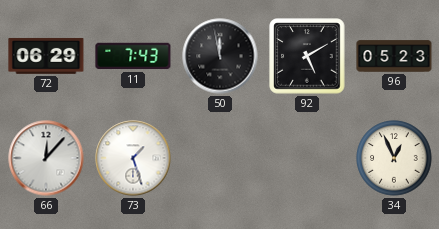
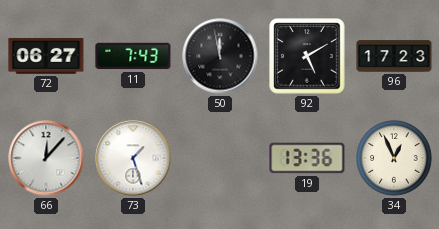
72: 06:29 -> 06:27 (46, 56)
96: 05:23 -> 17:23 (394, 56)
19: none -> 13:36 (307, 158)
